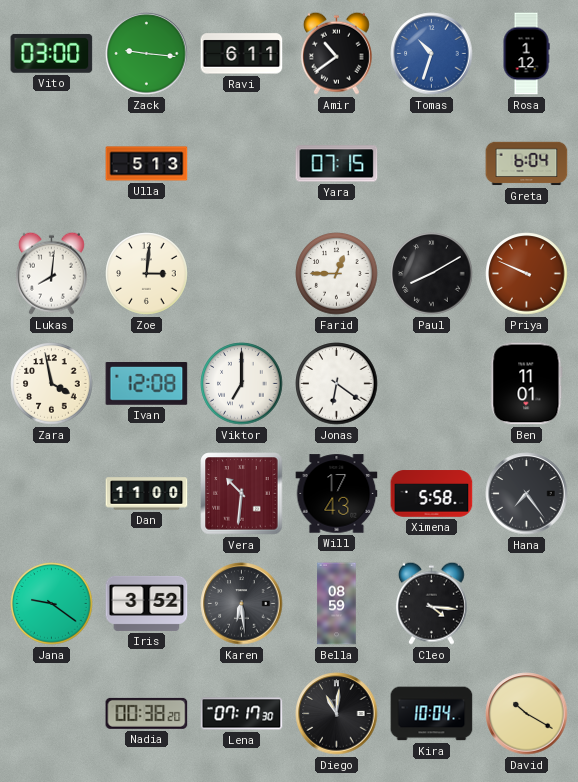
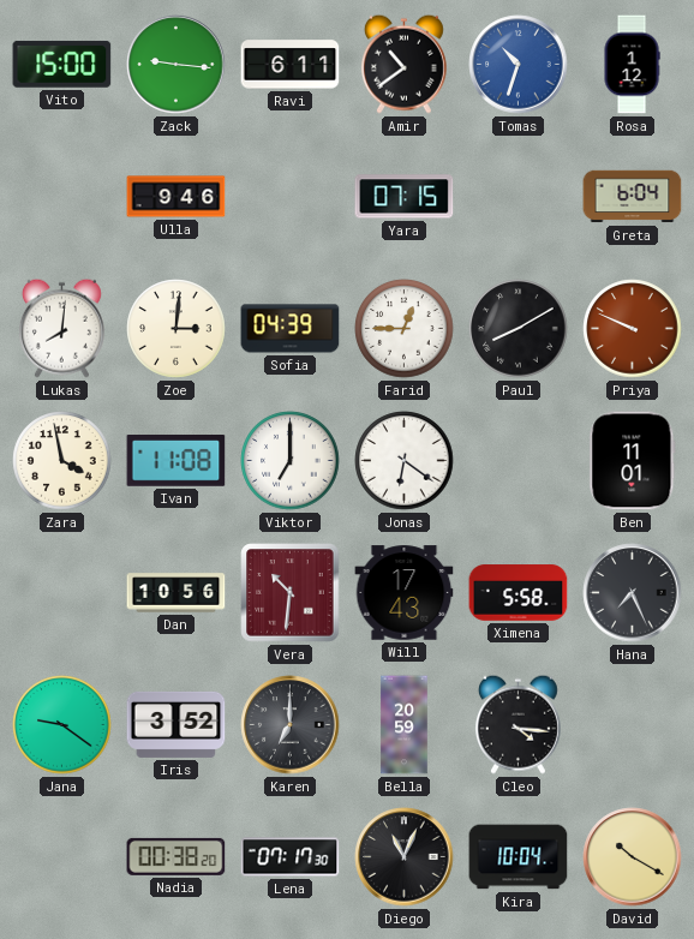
Vito: 03:00 -> 15:00 (62, 64)
Ulla: 5:13 -> 9:46 (177, 197)
Sofia: none -> 04:39 (291, 329)
Ivan: 12:08 -> 11:08 (177, 461)
Dan: 11:00 -> 10:56 (177, 593)
Hana: 7:24 -> 7:26 (633, 593)
Karen: 6:29 -> 7:00 (291, 725)
Bella: 08:59 -> 20:59 (405, 725)
Diego: 11:01 -> 11:04 (405, 857)
